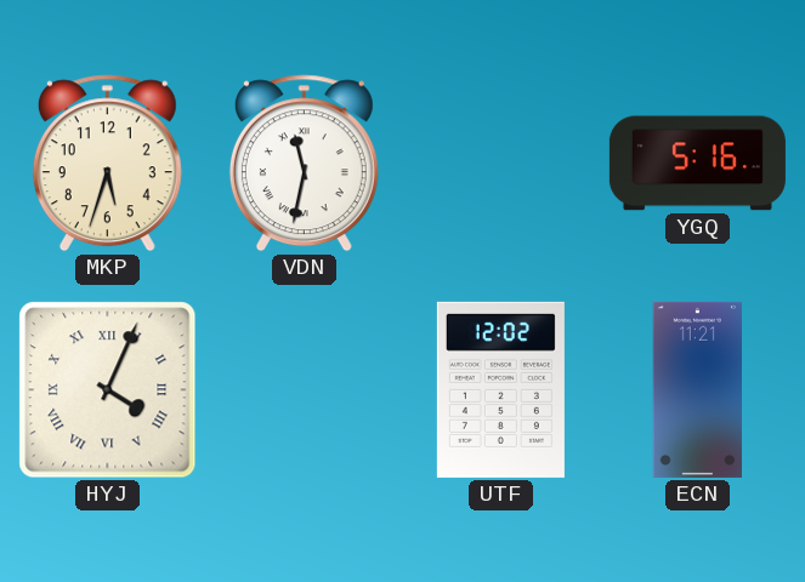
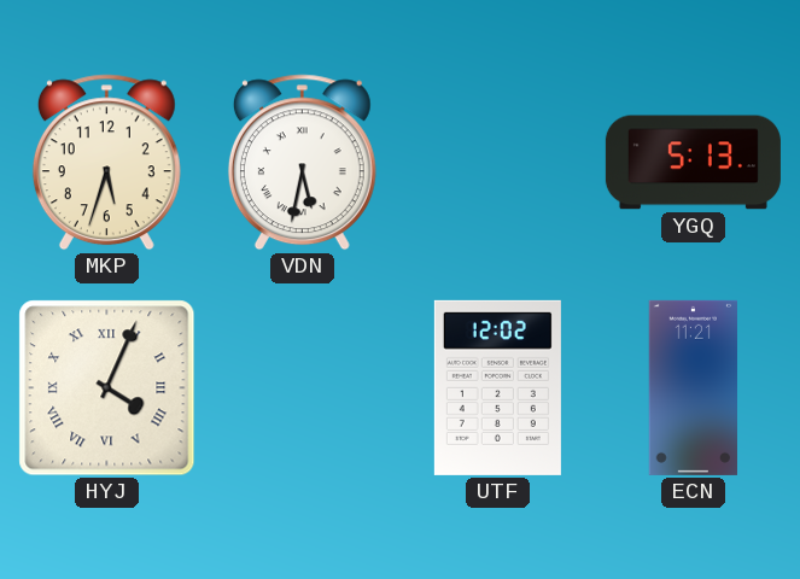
VDN: 11:32 -> 5:32 (302, 163)
YGQ: 5:16 -> 5:13 (693, 163)
